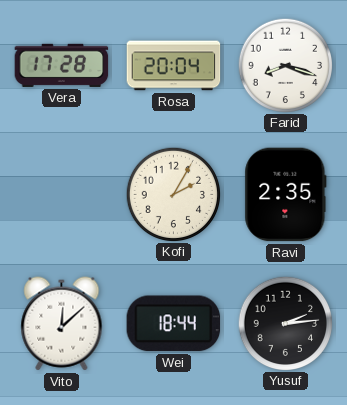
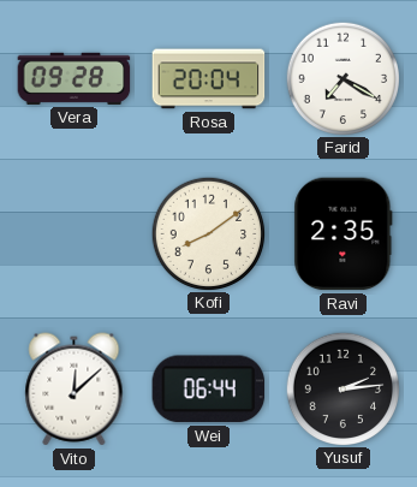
Vera: 17:28 -> 09:28 (75, 78)
Farid: 8:18 -> 7:20 (342, 78)
Kofi: 2:05 -> 8:09 (208, 233)
Wei: 18:44 -> 06:44 (209, 390)
